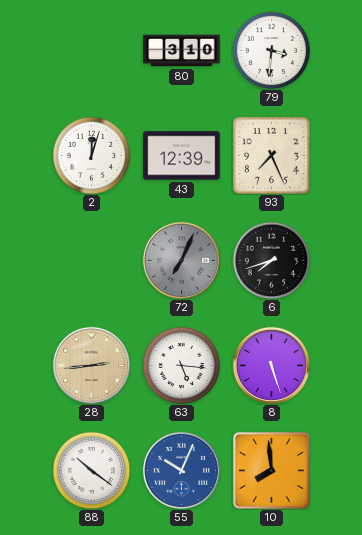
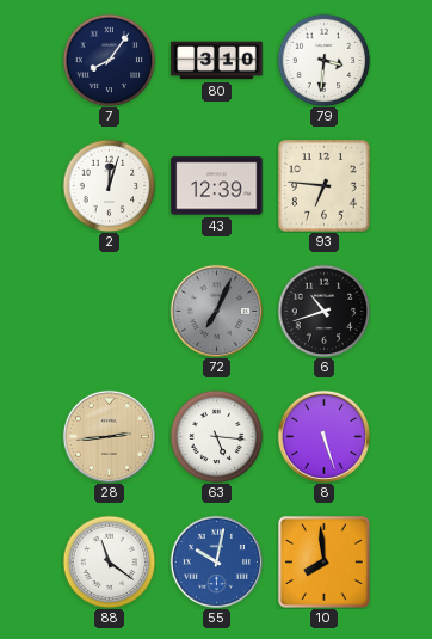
7: none -> 8:06 (109, 60)
93: 7:26 -> 6:46 (325, 186)
6: 7:42 -> 10:42 (323, 311)
88: 10:21 -> 11:21 (109, 561)
55: 10:04 -> 10:02 (216, 561)
